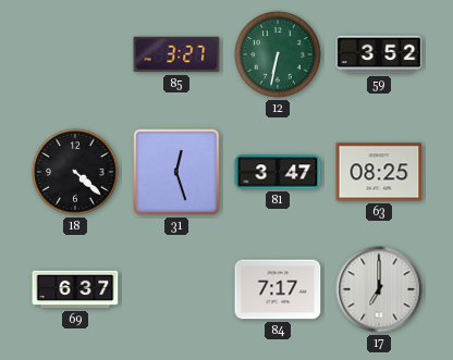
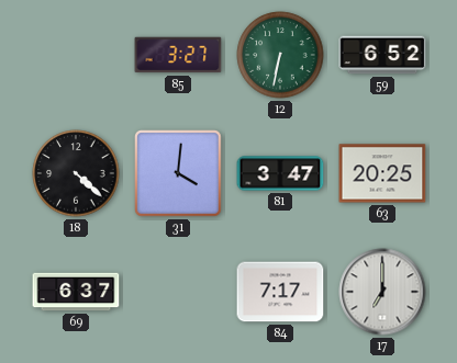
59: 3:52 -> 6:52 (382, 55)
31: 12:27 -> 4:01 (179, 174)
63: 08:25 -> 20:25 (382, 173)
